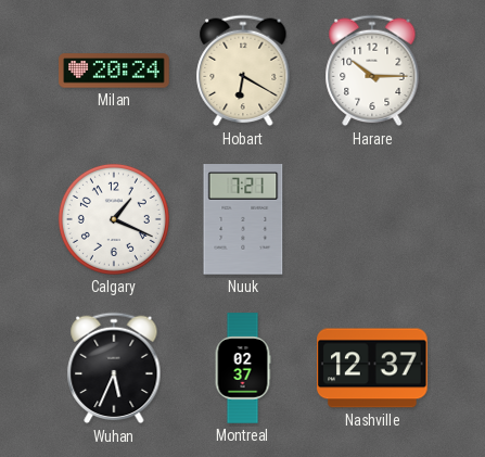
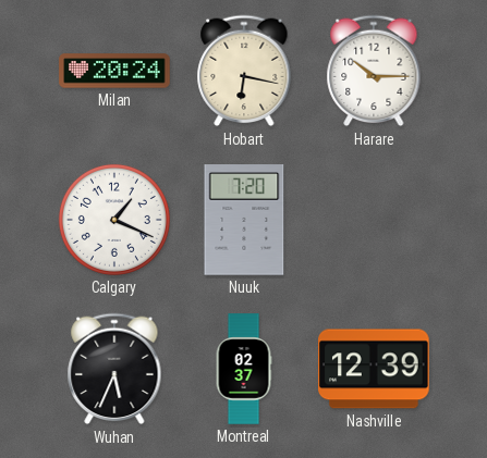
Hobart: 6:20 -> 6:17 (244, 71)
Nuuk: 7:21 -> 7:20 (244, 220)
Nashville: 12:37 -> 12:39 (374, 369)
